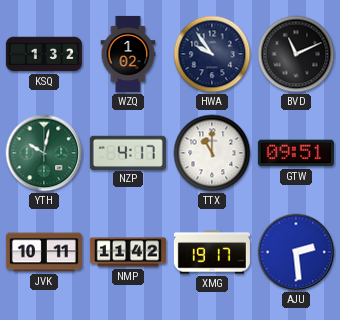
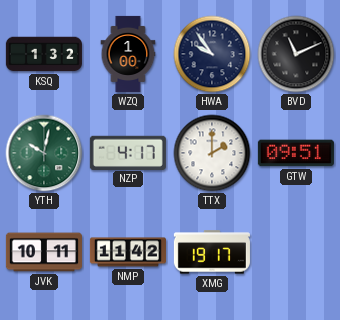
WZQ: 1:02 -> 1:00 (128, 54)
TTX: 11:00 -> 2:00 (212, 153)
AJU: 2:29 -> none (296, 252)
